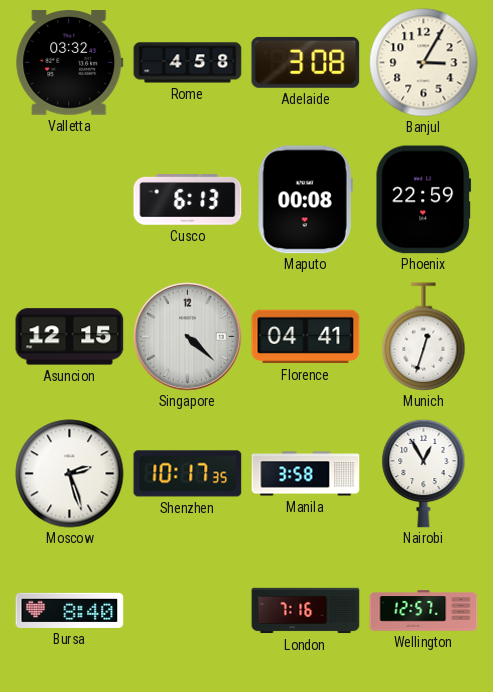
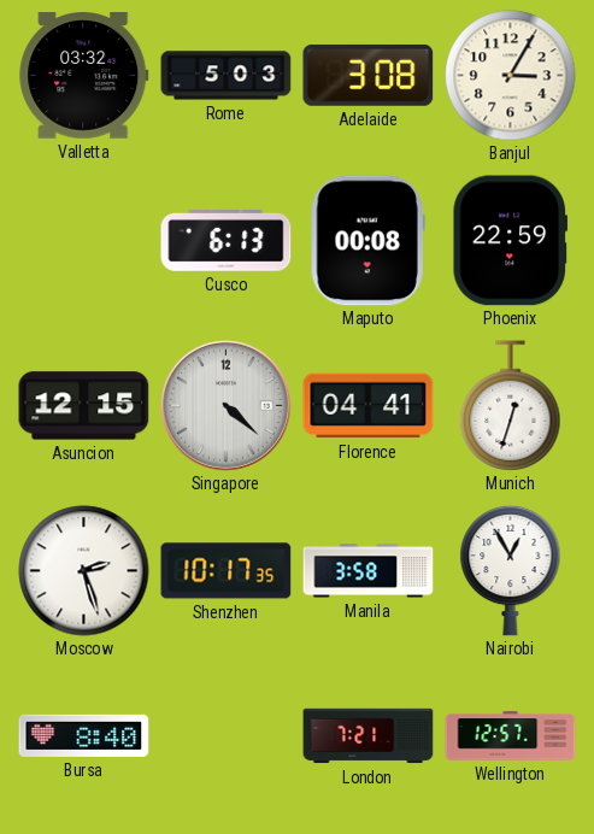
Rome: 4:58 -> 5:03 (227, 76)
London: 7:16 -> 7:21 (369, 736)
